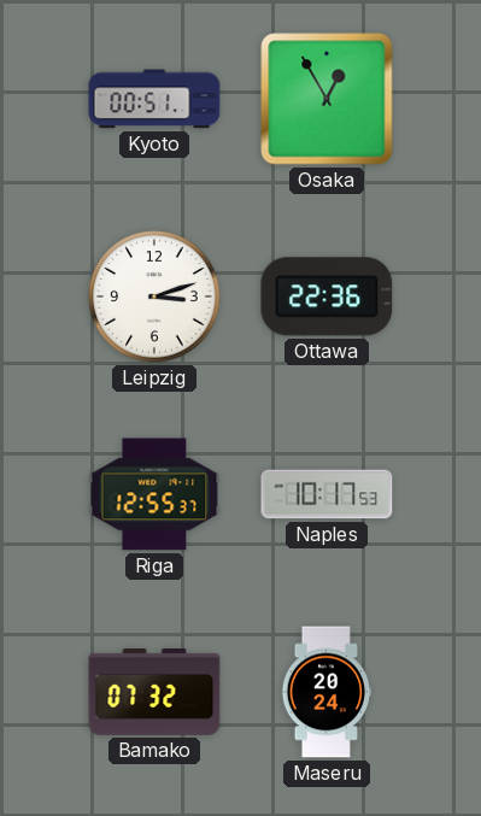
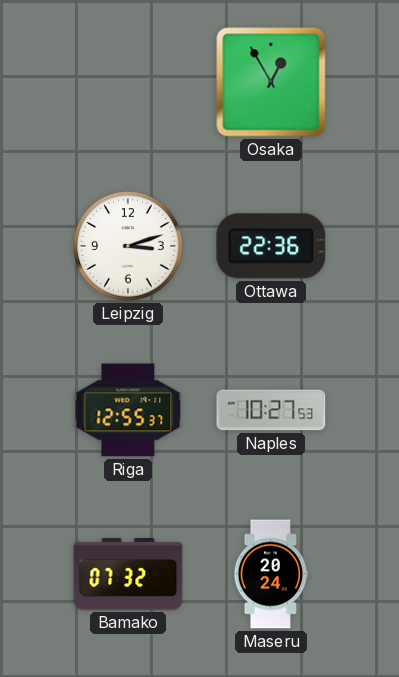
Kyoto: 00:51 -> none (154, 99)
Naples: 10:17 -> 10:27 (271, 410)
